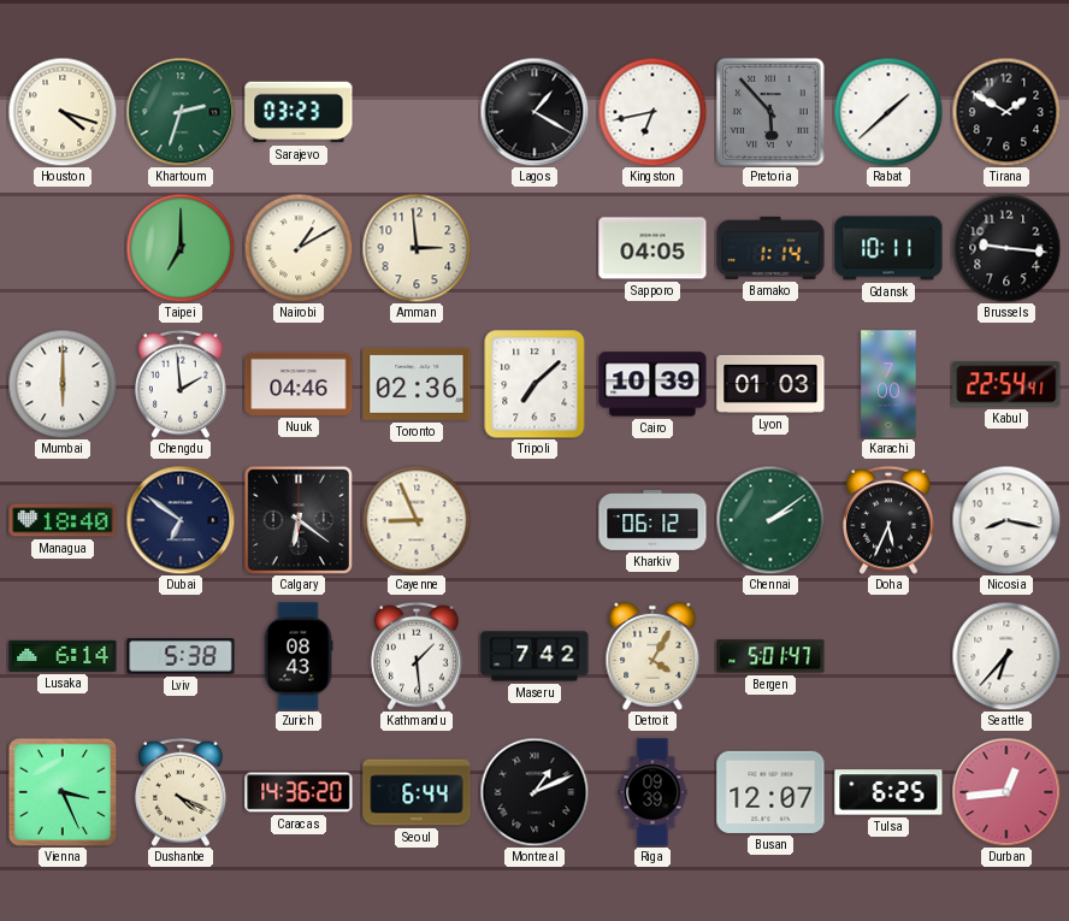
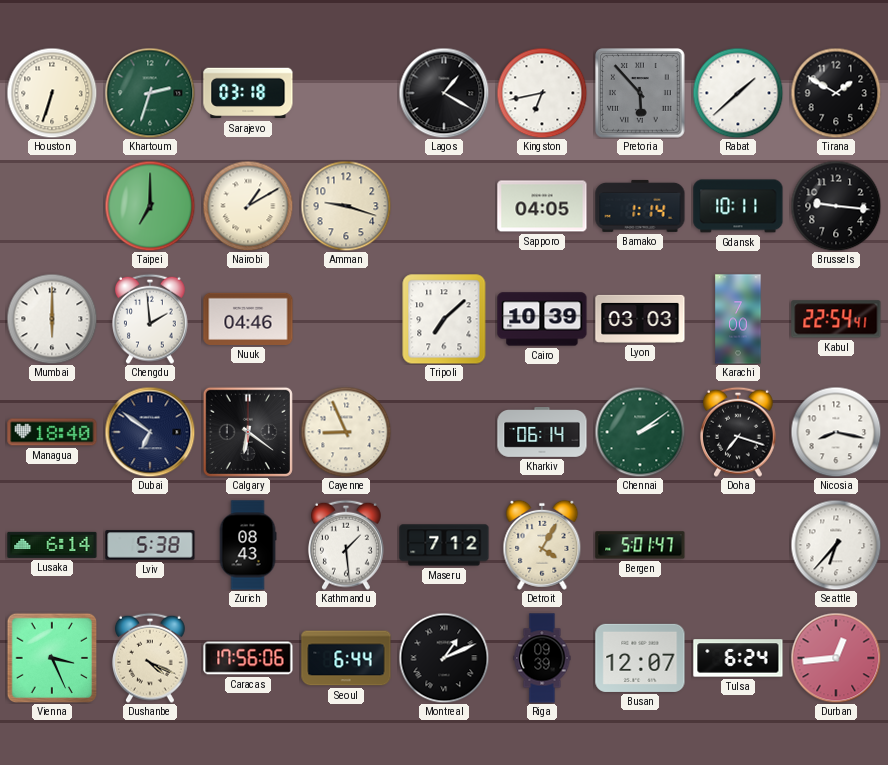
Houston: 4:18 -> 6:33 (52, 93)
Sarajevo: 03:23 -> 03:18 (248, 93)
Amman: 2:59 -> 9:18 (346, 206)
Toronto: 02:36 -> none (417, 384)
Lyon: 01:03 -> 03:03 (640, 319)
Kharkiv: 06:12 -> 06:14 (542, 433)
Doha: 5:34 -> 7:18 (739, 432)
Maseru: 7:42 -> 7:12 (444, 545)
Caracas: 14:36 -> 17:56 (248, 658)
Tulsa: 6:25 -> 6:24 (738, 658)
